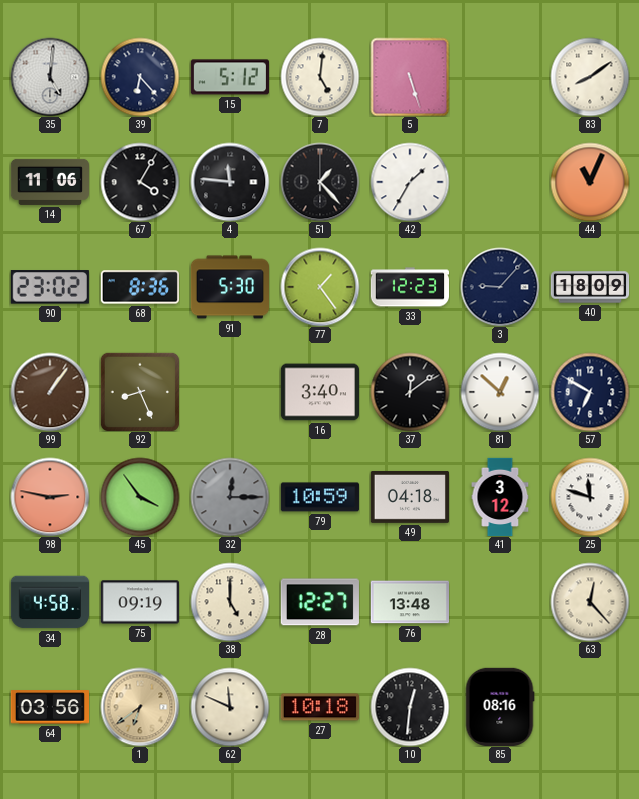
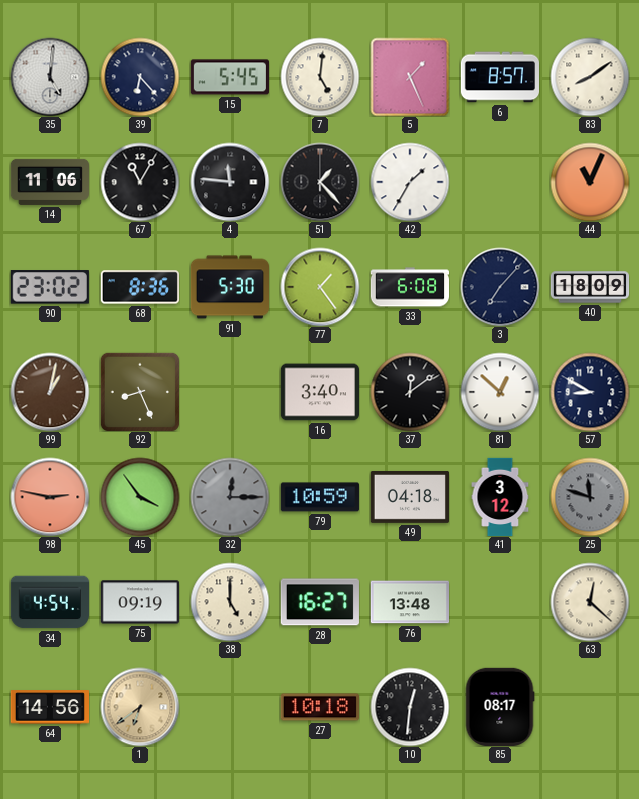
15: 5:12 -> 5:45 (229, 77)
5: 5:27 -> 1:26 (410, 77)
6: none -> 8:57 (499, 77)
67: 4:05 -> 11:05 (140, 182)
33: 12:23 -> 6:08 (409, 287)
3: 9:07 -> 7:07 (500, 287)
99: 1:06 -> 1:02 (50, 392)
57: 6:50 -> 8:50 (590, 392)
25 dial: white -> grey (590, 497)
34: 4:58 -> 4:54 (49, 602)
28: 12:27 -> 16:27 (320, 602)
63: 12:23 -> 12:22 (590, 602)
64: 03:56 -> 14:56 (49, 707)
62: 11:49 -> none (230, 707)
85: 08:16 -> 08:17 (500, 706)
